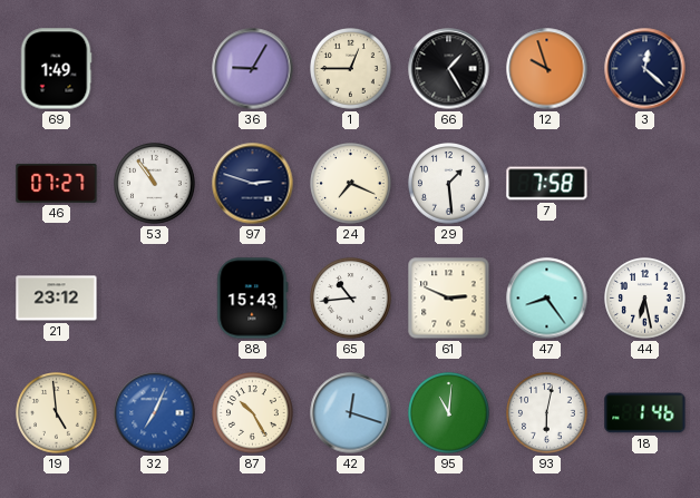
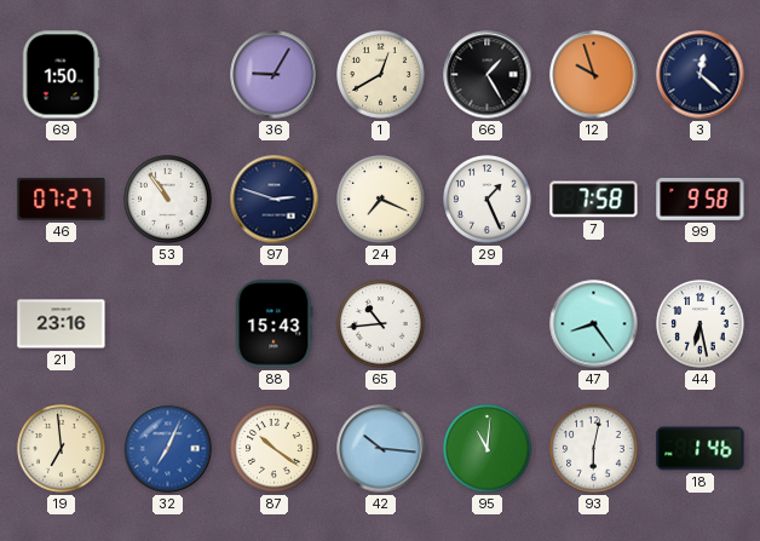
69: 1:49 -> 1:50 (61, 75)
1: 12:45 -> 12:40 (381, 75)
29: 1:29 -> 1:26 (488, 200)
99: none -> 9:58 (701, 200)
21: 23:12 -> 23:16 (62, 324)
61: 2:49 -> none (449, 299)
19: 4:59 -> 6:59 (62, 449)
87: 10:25 -> 10:21 (275, 449)
42: 12:18 -> 10:16 (381, 449)
